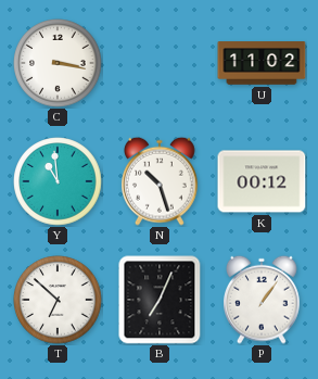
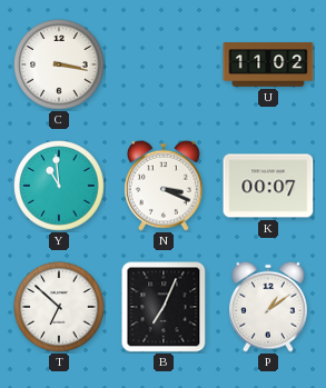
N: 10:27 -> 3:19 (165, 186)
K: 00:12 -> 00:07 (268, 186)
P: 1:06 -> 1:09 (269, 307)
